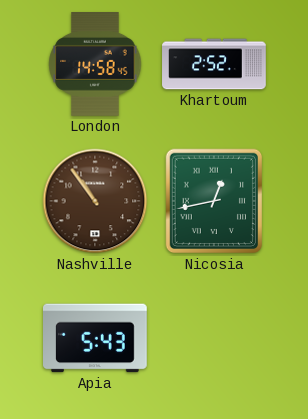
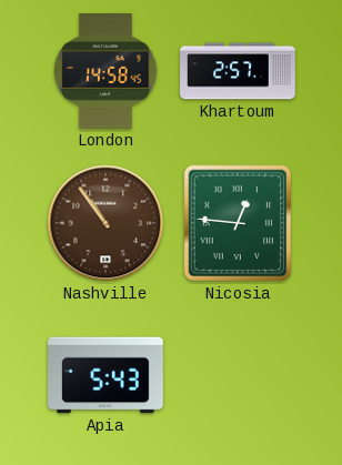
Khartoum: 2:52 -> 2:57 (238, 71)
Nicosia: 12:43 -> 12:46 (237, 223)
